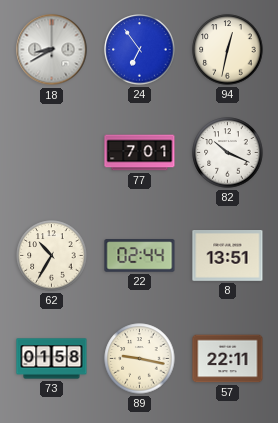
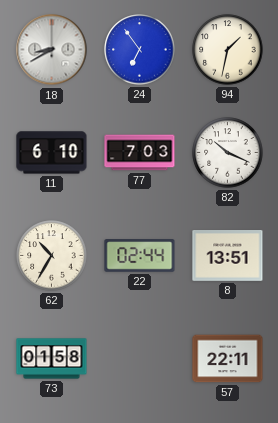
94: 12:32 -> 1:32 (228, 50)
11: none -> 6:10 (52, 153)
77: 7:01 -> 7:03 (140, 153)
89: 9:17 -> none (140, 359)
